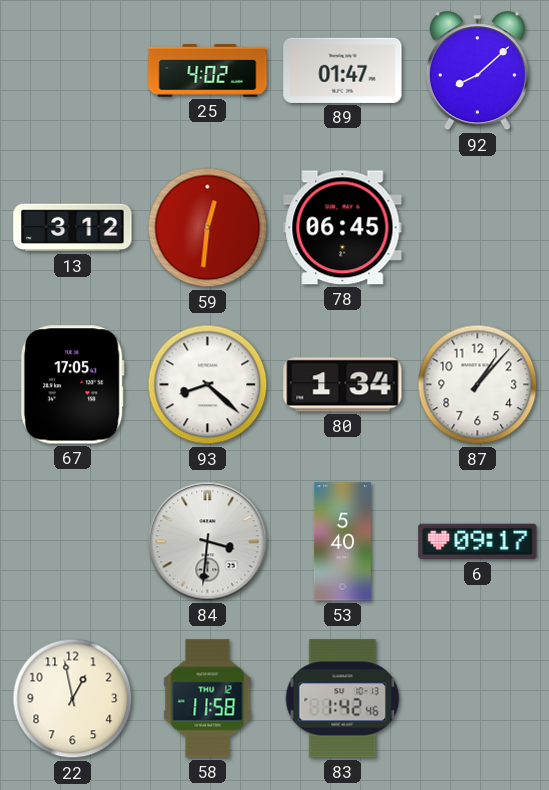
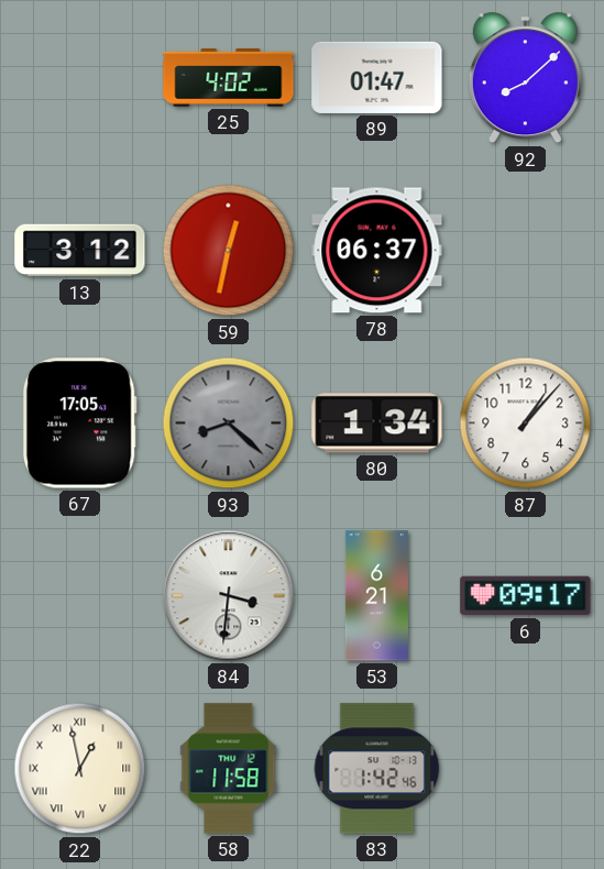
59: 12:31 -> 12:32 (229, 251)
78: 06:45 -> 06:37 (377, 251)
93 dial: white -> grey (229, 424)
53: 5:40 -> 6:21 (376, 596)
22 numerals: Arabic -> Roman (80, 769)
